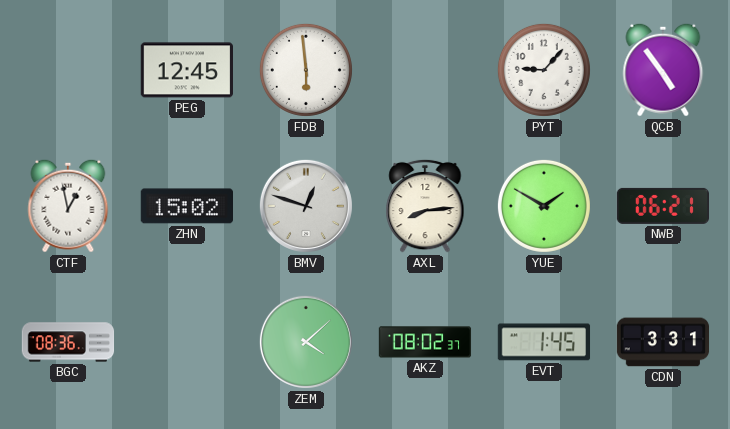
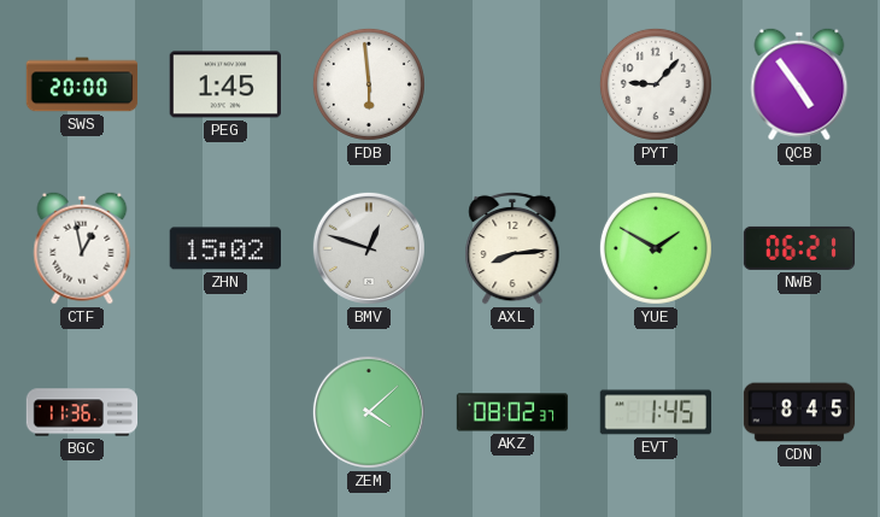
SWS: none -> 20:00 (82, 84)
PEG: 12:45 -> 1:45 (224, 84)
BGC: 08:36 -> 11:36 (82, 412)
CDN: 3:31 -> 8:45 (799, 412)
